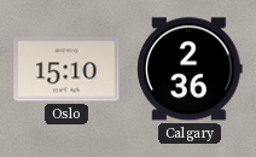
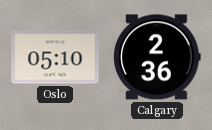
Oslo: 15:10 -> 05:10 (55, 57)
